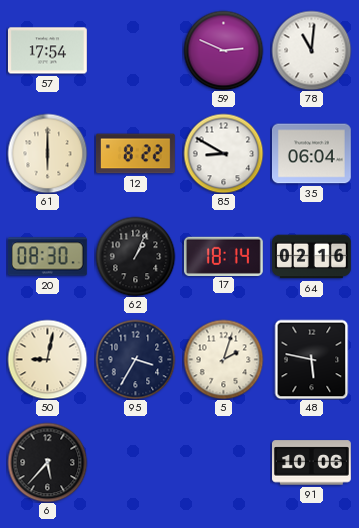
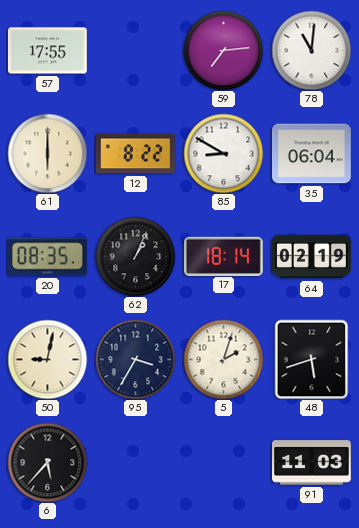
57: 17:54 -> 17:55 (48, 51)
59: 2:49 -> 7:14 (223, 50)
20: 08:30 -> 08:35 (47, 257)
64: 02:16 -> 02:19 (312, 257)
48: 5:47 -> 5:42 (312, 359)
91: 10:06 -> 11:03 (312, 463)
